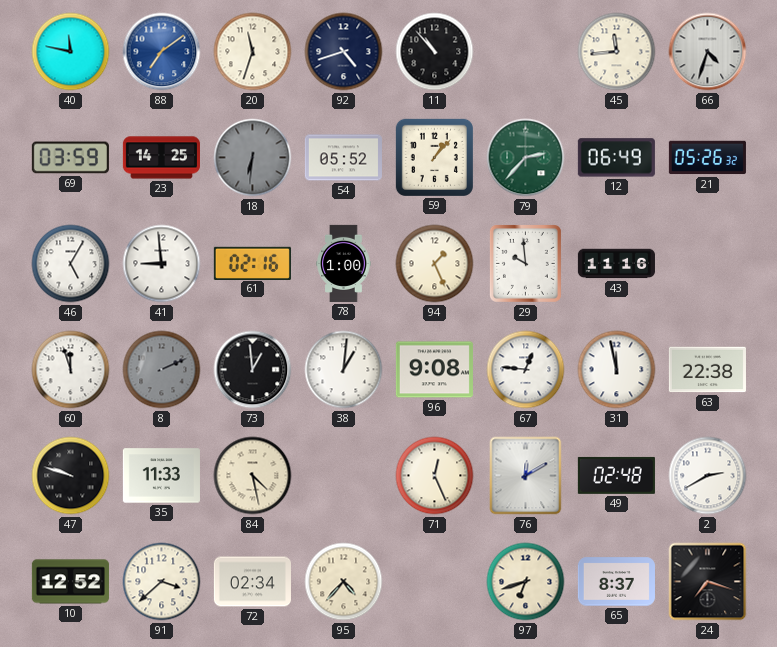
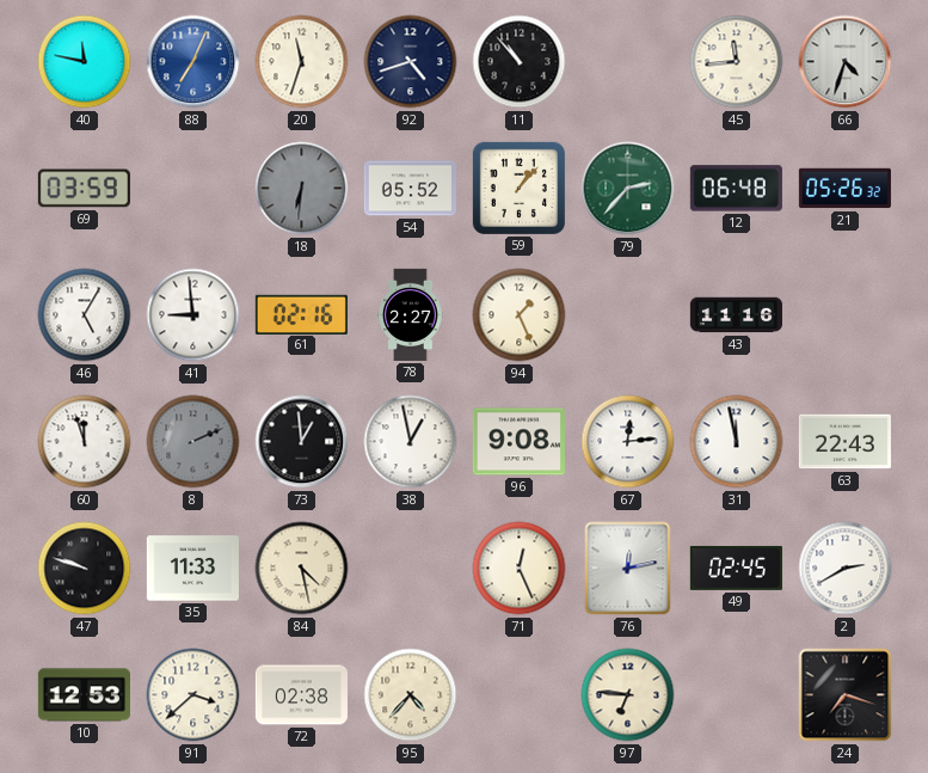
88: 7:09 -> 7:04 (193, 62)
23: 14:25 -> none (161, 158)
12: 06:49 -> 06:48 (736, 189)
78: 1:00 -> 2:27 (411, 314)
29: 9:59 -> none (525, 263)
38: 1:01 -> 12:58 (411, 442)
67: 12:46 -> 12:14 (628, 442)
63: 22:38 -> 22:43 (844, 442)
76: 12:10 -> 12:13 (628, 569)
49: 02:48 -> 02:45 (736, 568)
10: 12:52 -> 12:53 (84, 695)
72: 02:34 -> 02:38 (301, 695)
97: 6:42 -> 6:46 (628, 695)
65: 8:37 -> none (616, 582)
